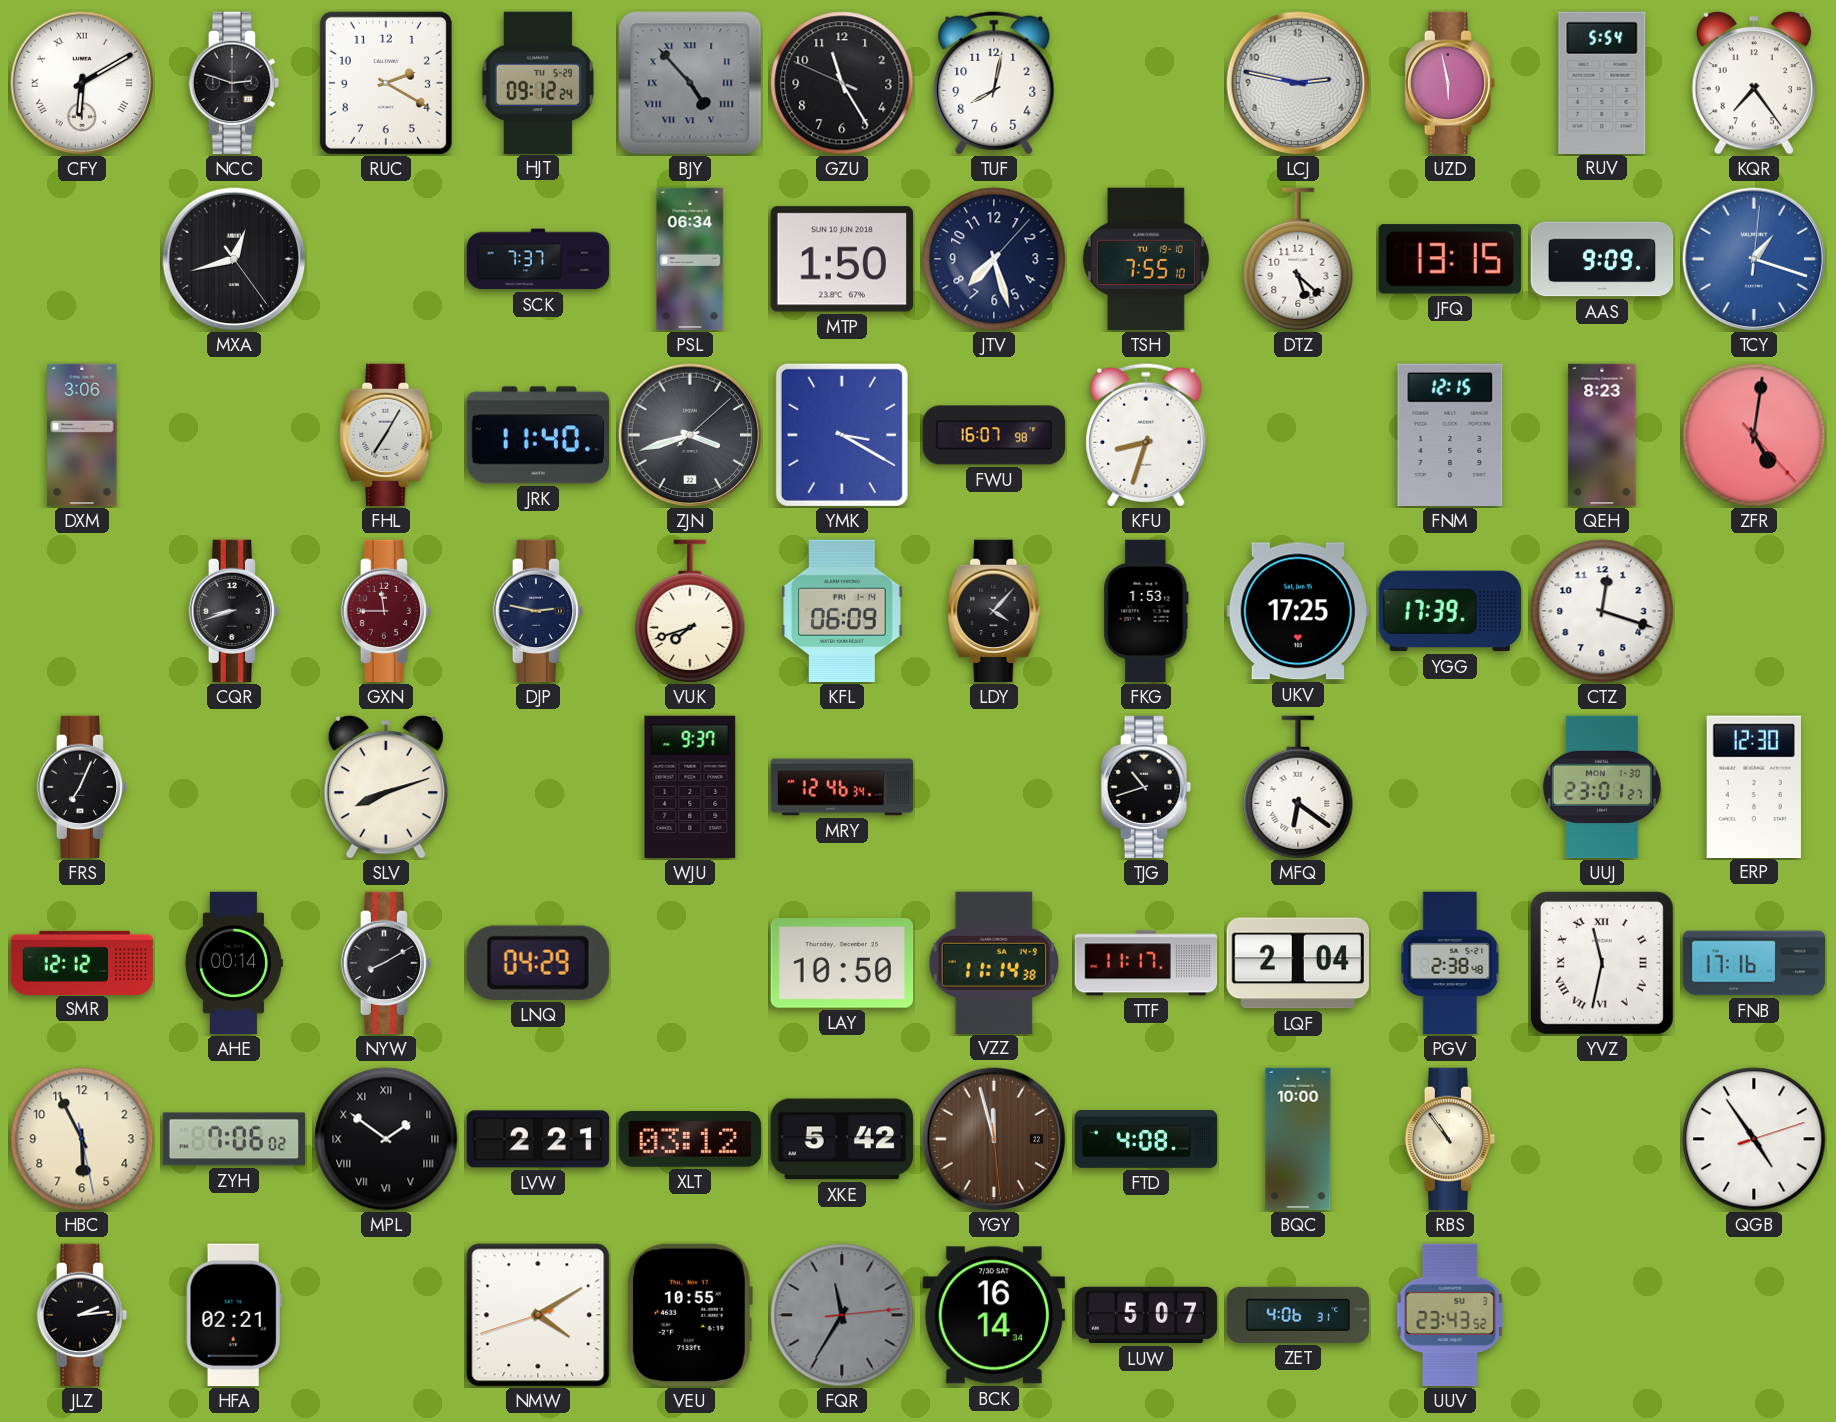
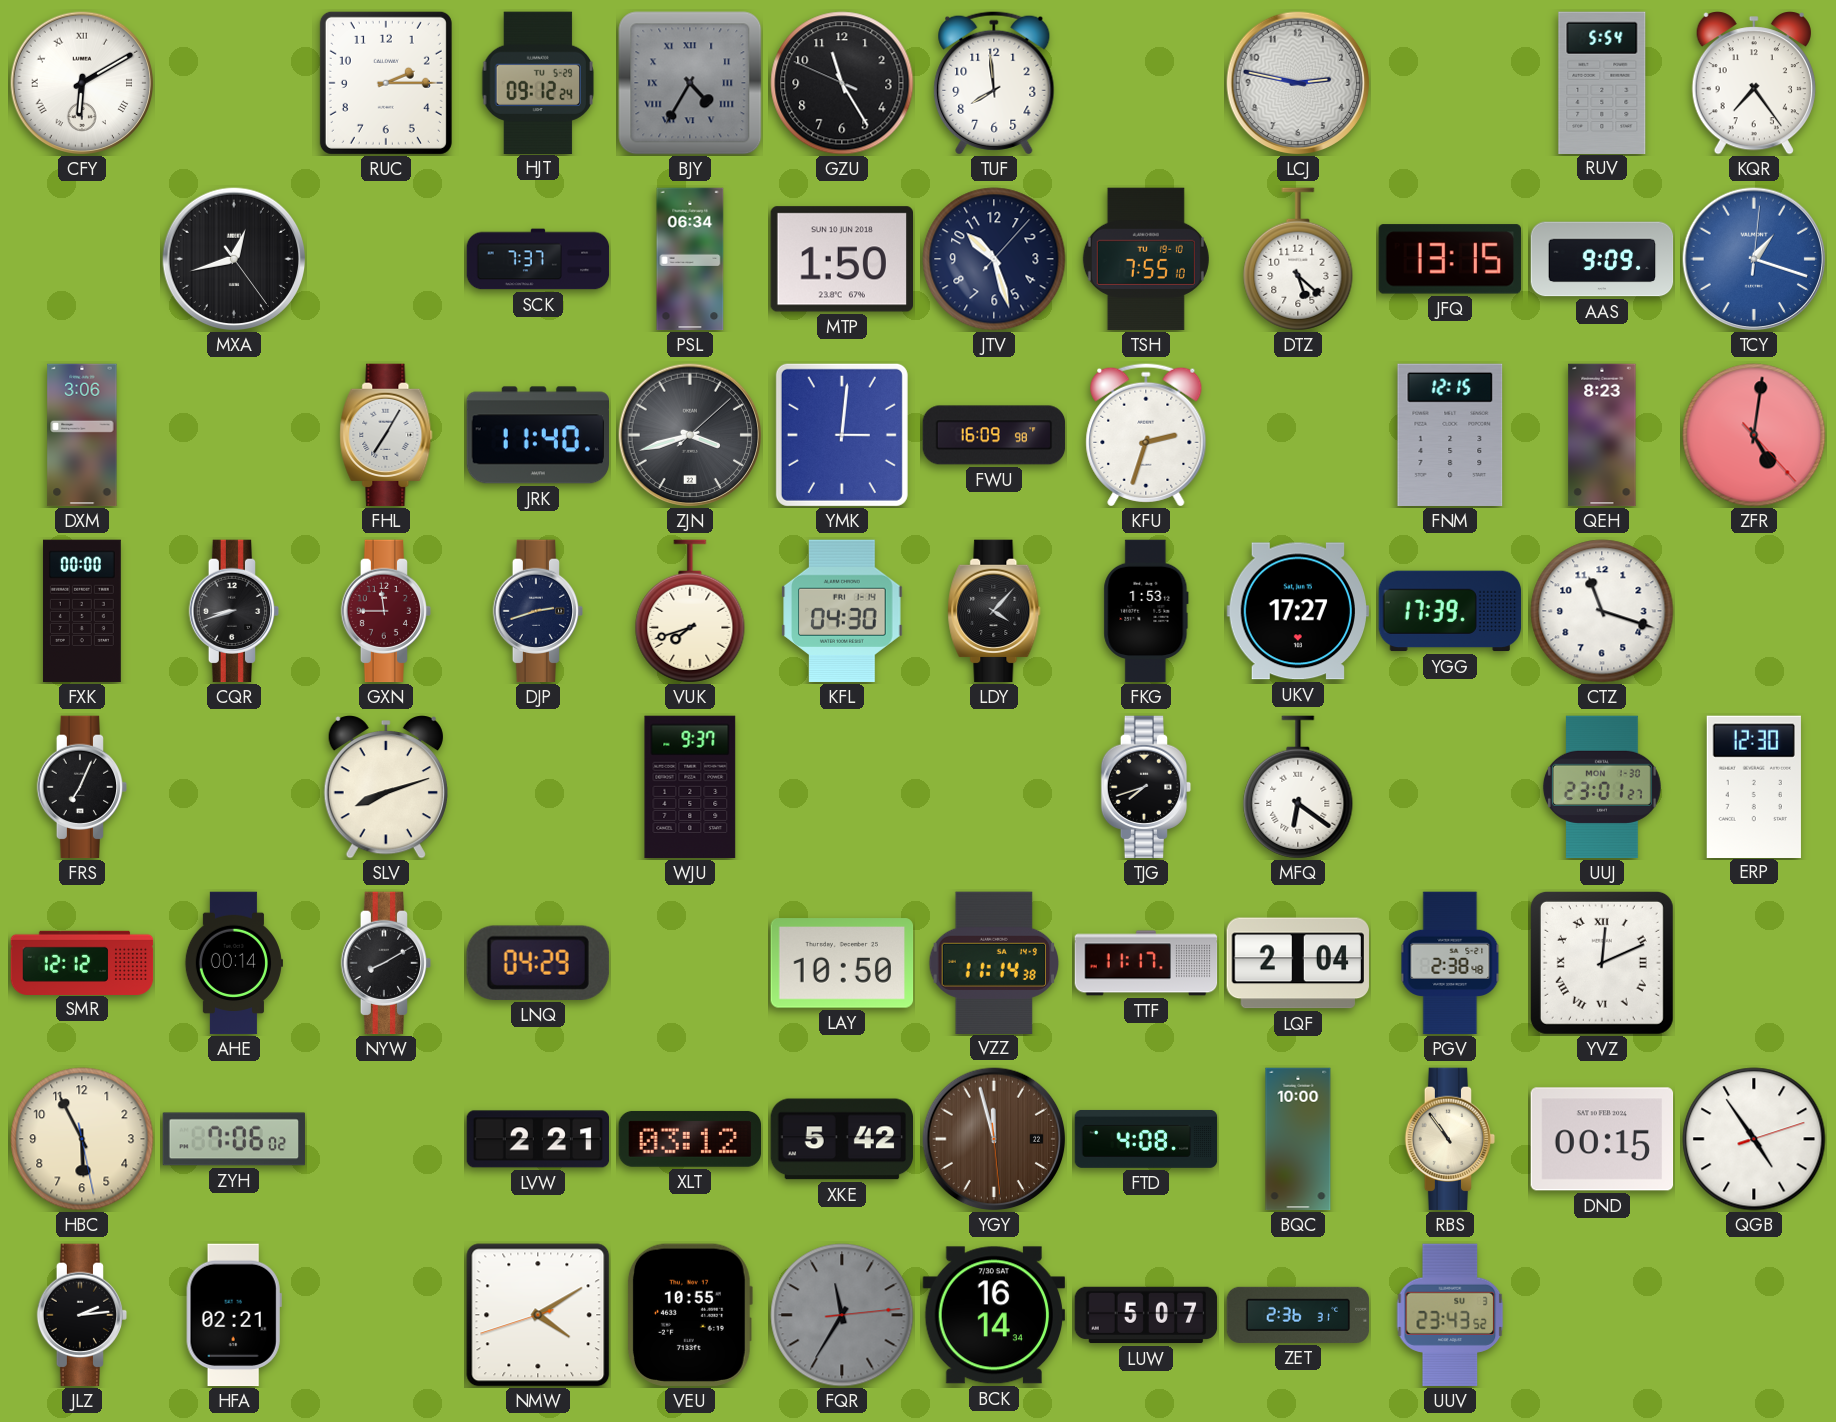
NCC: 2:48 -> none (234, 83)
RUC: 2:20 -> 2:15 (386, 83)
BJY: 4:53 -> 4:35 (690, 83)
TUF: 8:02 -> 7:59 (994, 83)
UZD: 5:58 -> none (1450, 83)
JTV: 7:27 -> 10:27 (994, 259)
YMK: 3:20 -> 3:01 (842, 435)
FWU: 16:07 -> 16:09 (994, 435)
KFU: 8:33 -> 2:33 (1146, 435)
FXK: none -> 00:00 (82, 611)
DJP: 2:47 -> 2:42 (538, 611)
KFL: 06:09 -> 04:30 (842, 611)
UKV: 17:25 -> 17:27 (1297, 611)
CTZ: 12:18 -> 11:18 (1602, 611)
MRY: 12:46 -> none (842, 787)
TJG: 10:42 -> 7:42 (1146, 787)
YVZ: 11:32 -> 12:11 (1602, 963)
FNB: 17:16 -> none (1754, 963)
MPL: 1:51 -> none (386, 1139)
DND: none -> 00:15 (1602, 1139)
ZET: 4:06 -> 2:36 (1298, 1315)
